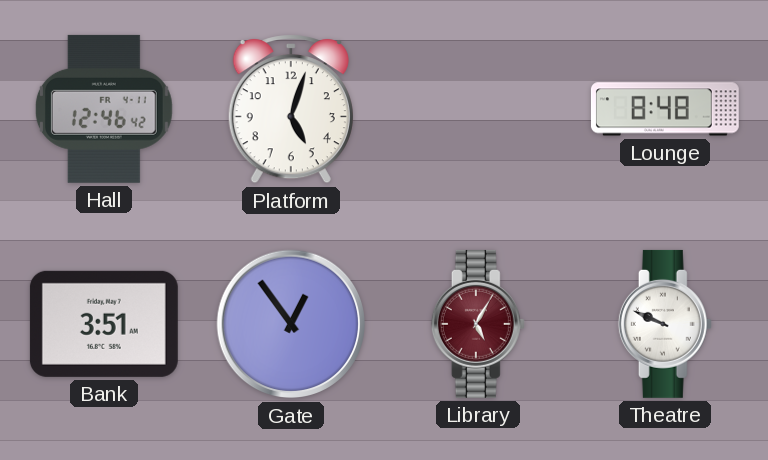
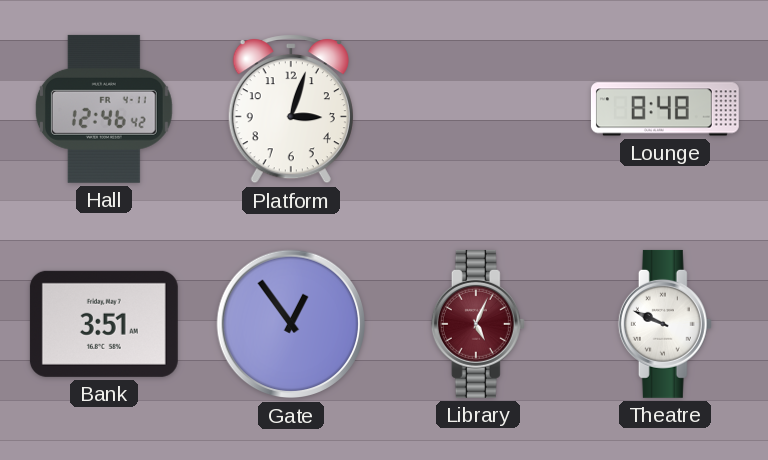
Platform: 5:03 -> 3:03 (291, 109)
Library: 5:05 -> 5:04 (478, 324)
